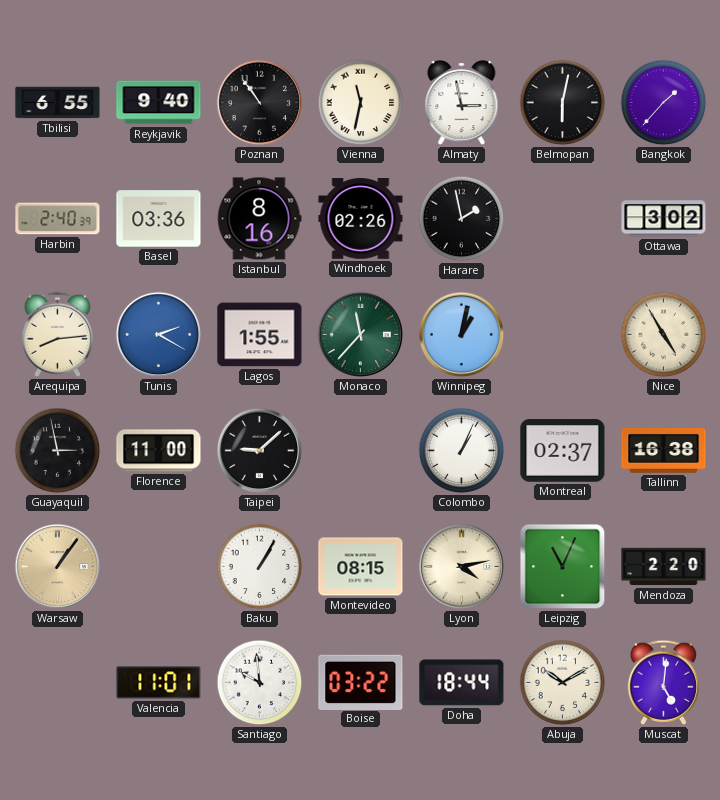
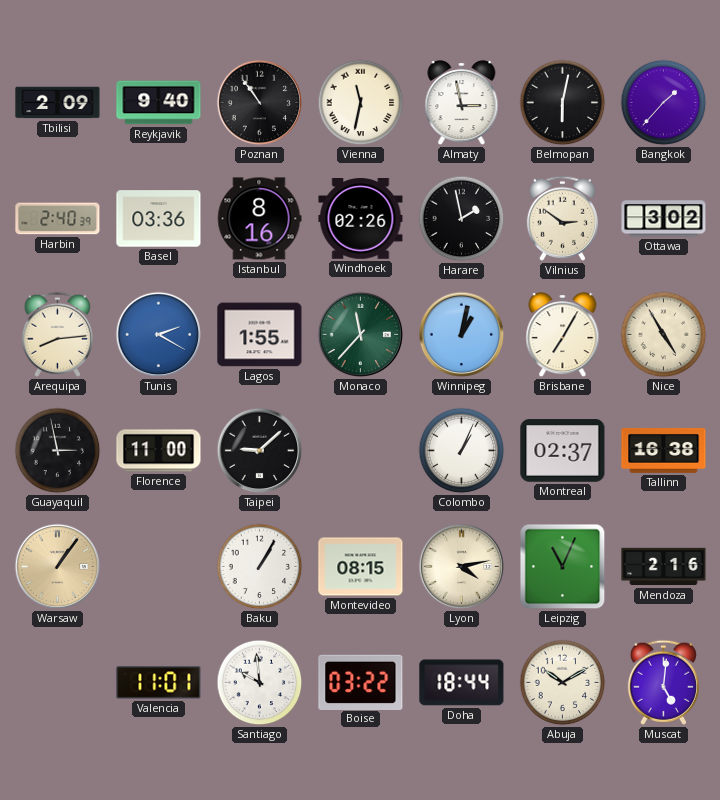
Tbilisi: 6:55 -> 2:09 (58, 103)
Vilnius: none -> 2:51 (562, 218)
Brisbane: none -> 7:05 (563, 336)
Mendoza: 2:20 -> 2:16 (664, 567)
